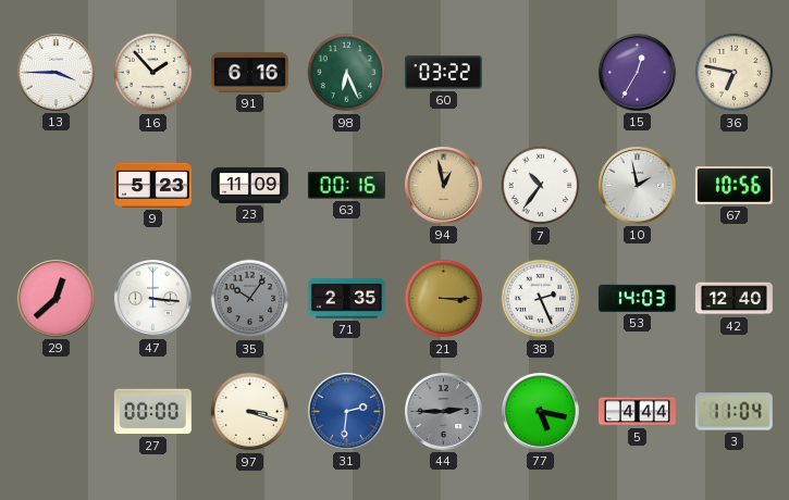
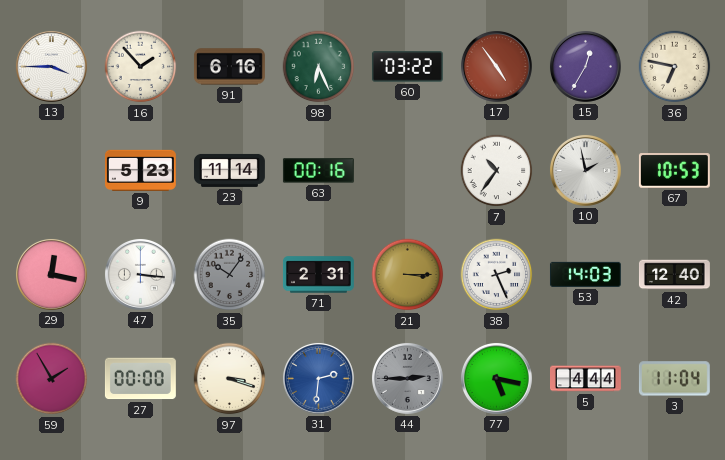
17: none -> 4:54 (496, 66)
23: 11:09 -> 11:14 (229, 170)
94: 12:58 -> none (443, 185)
67: 10:56 -> 10:53 (674, 171)
29: 12:38 -> 12:17 (51, 274)
71: 2:35 -> 2:31 (318, 275)
59: none -> 1:55 (52, 379)
